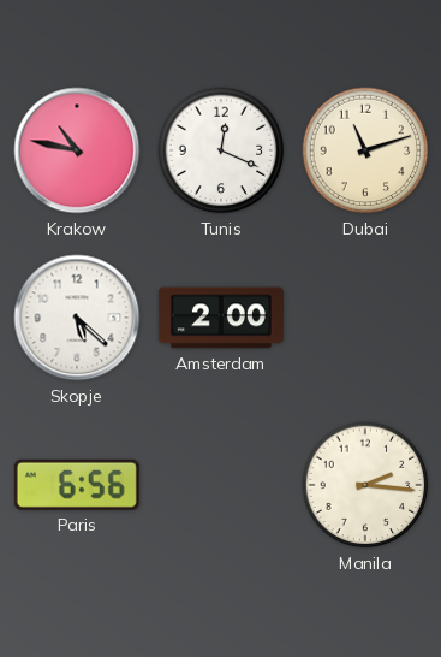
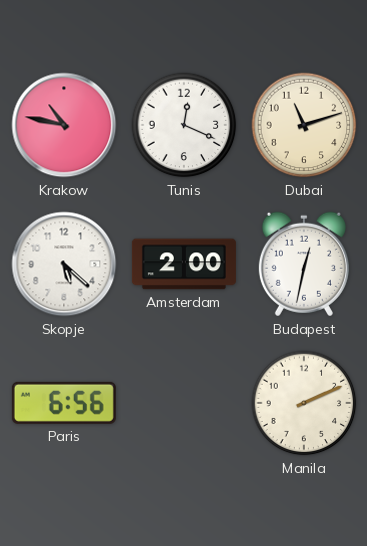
Budapest: none -> 12:32 (304, 264)
Manila: 2:16 -> 2:11 (304, 403)
